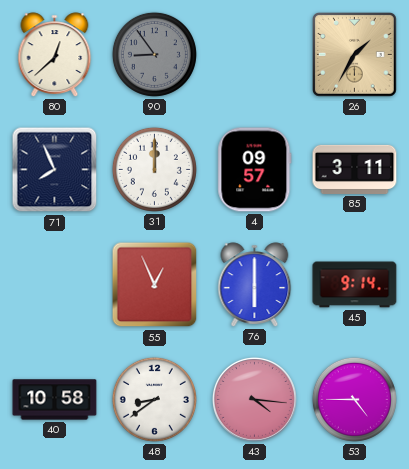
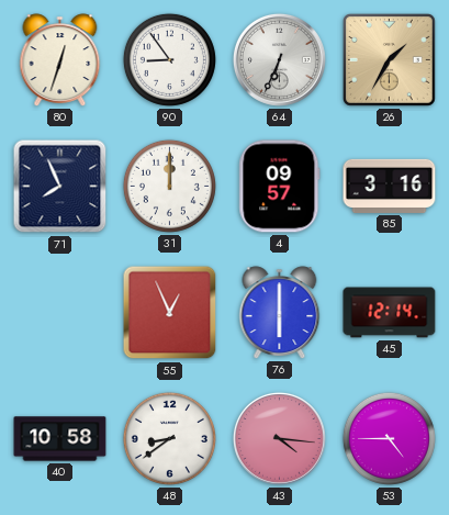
80: 12:38 -> 12:33 (60, 60)
90 dial: grey -> white (169, 59)
64: none -> 6:34 (279, 59)
85: 3:11 -> 3:16 (390, 186)
45: 9:14 -> 12:14 (390, 313)
